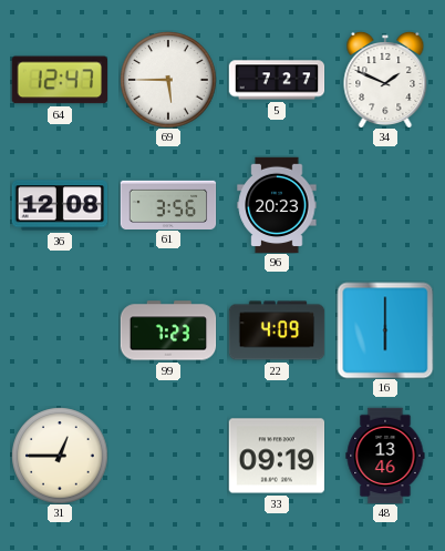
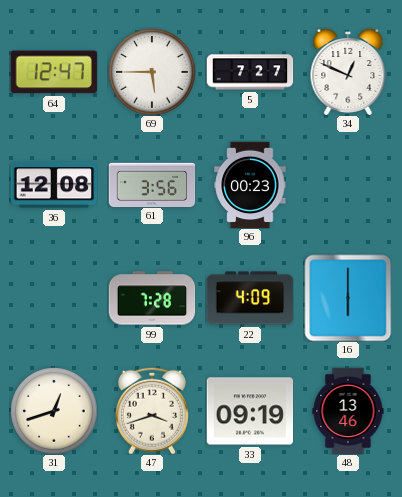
34: 1:49 -> 12:49 (348, 72)
96: 20:23 -> 00:23 (250, 185)
99: 7:23 -> 7:28 (152, 298)
31: 12:45 -> 12:42 (54, 411)
47: none -> 3:42 (152, 411)
